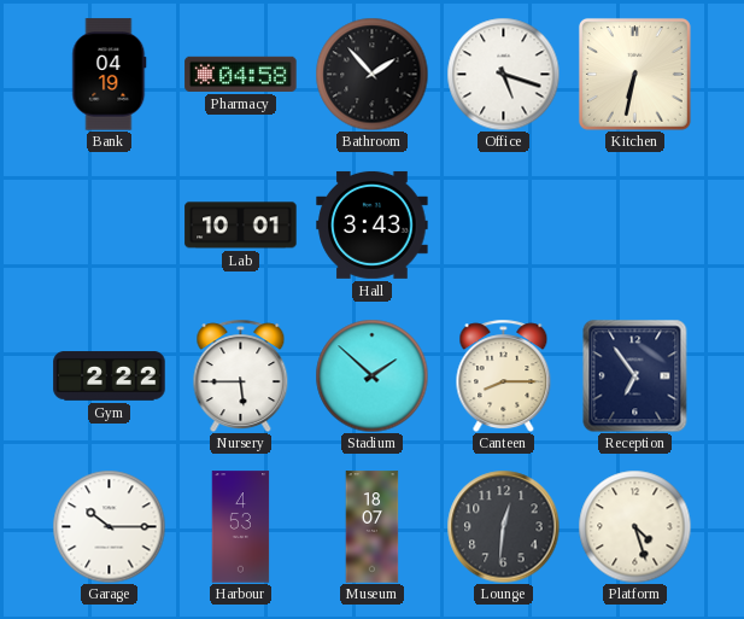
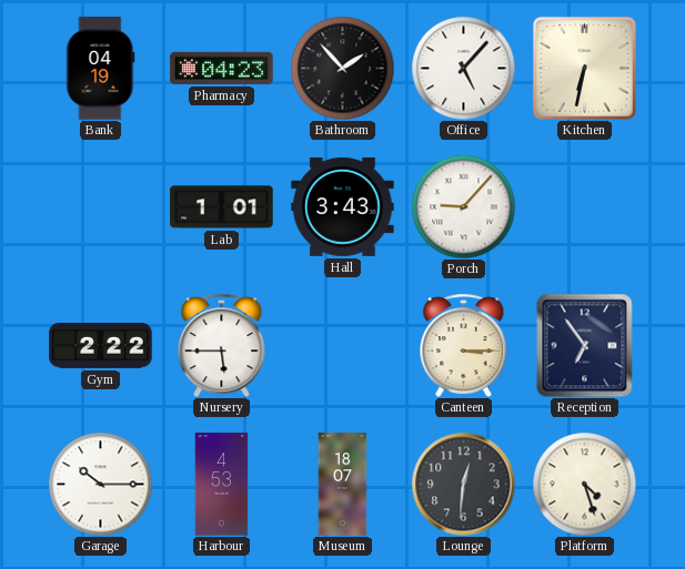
Pharmacy: 04:58 -> 04:23 (222, 68)
Office: 5:18 -> 5:07 (463, 68)
Lab: 10:01 -> 1:01 (222, 207)
Porch: none -> 9:07 (463, 206)
Stadium: 1:52 -> none (371, 375)
Canteen: 8:15 -> 3:15 (464, 345)
